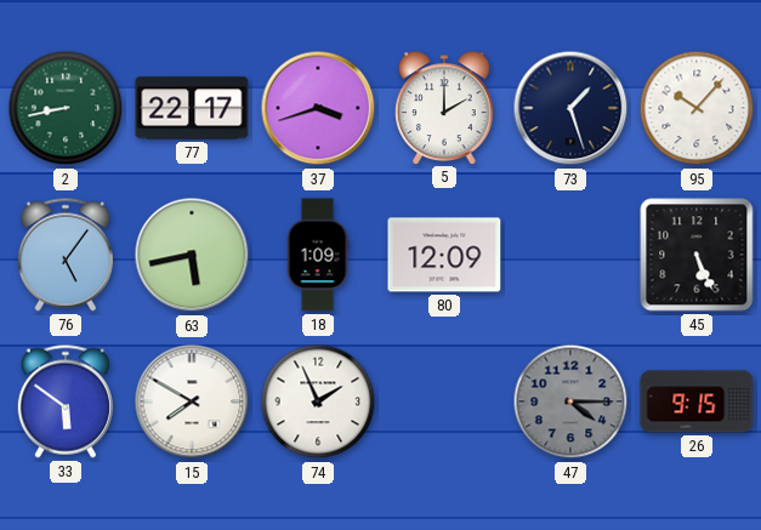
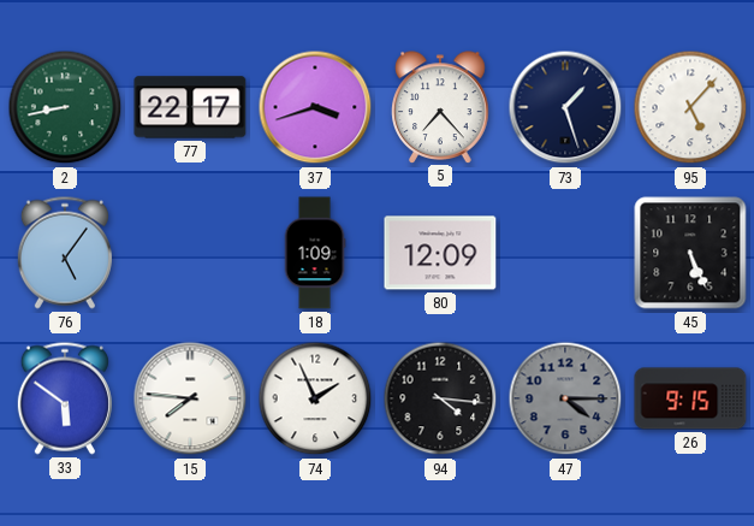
5: 2:00 -> 7:23 (440, 107)
95: 10:07 -> 5:07 (690, 107)
63: 5:43 -> none (192, 255)
15: 7:50 -> 7:46 (190, 398)
94: none -> 4:16 (440, 398)
